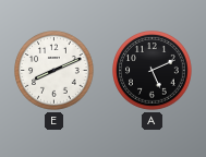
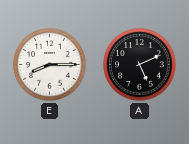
E: 8:11 -> 8:15 (50, 65)
